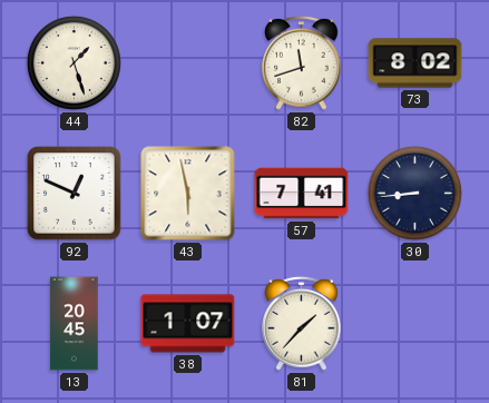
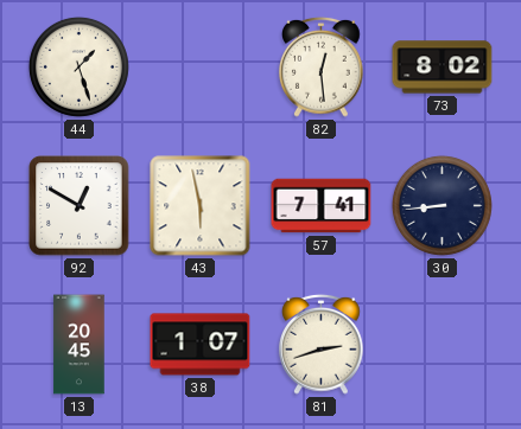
82: 11:42 -> 12:29 (322, 66)
92: 12:49 -> 12:50 (80, 206)
81: 1:37 -> 2:42 (322, 344)
